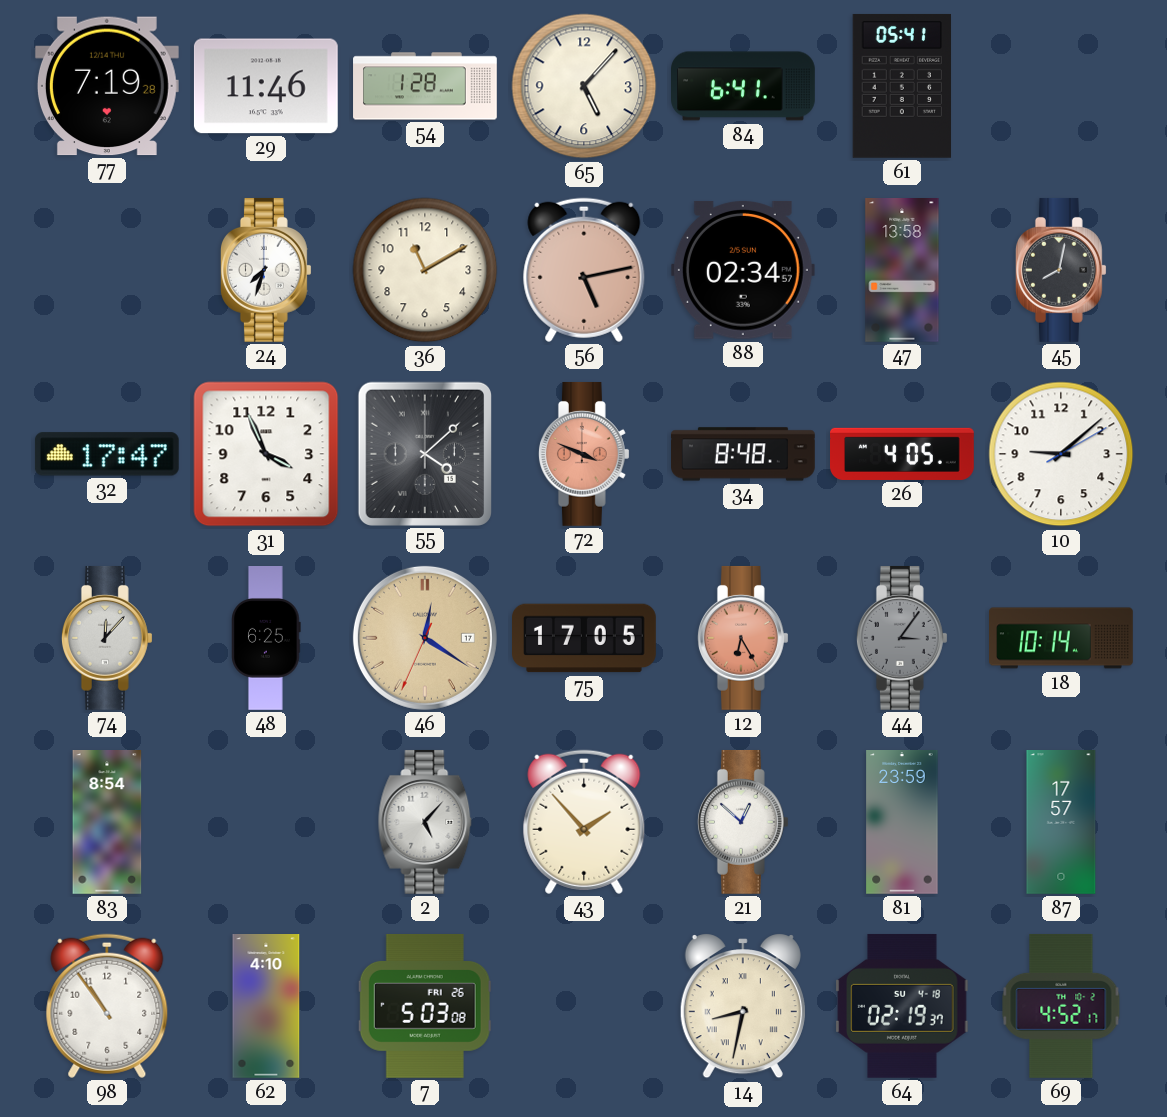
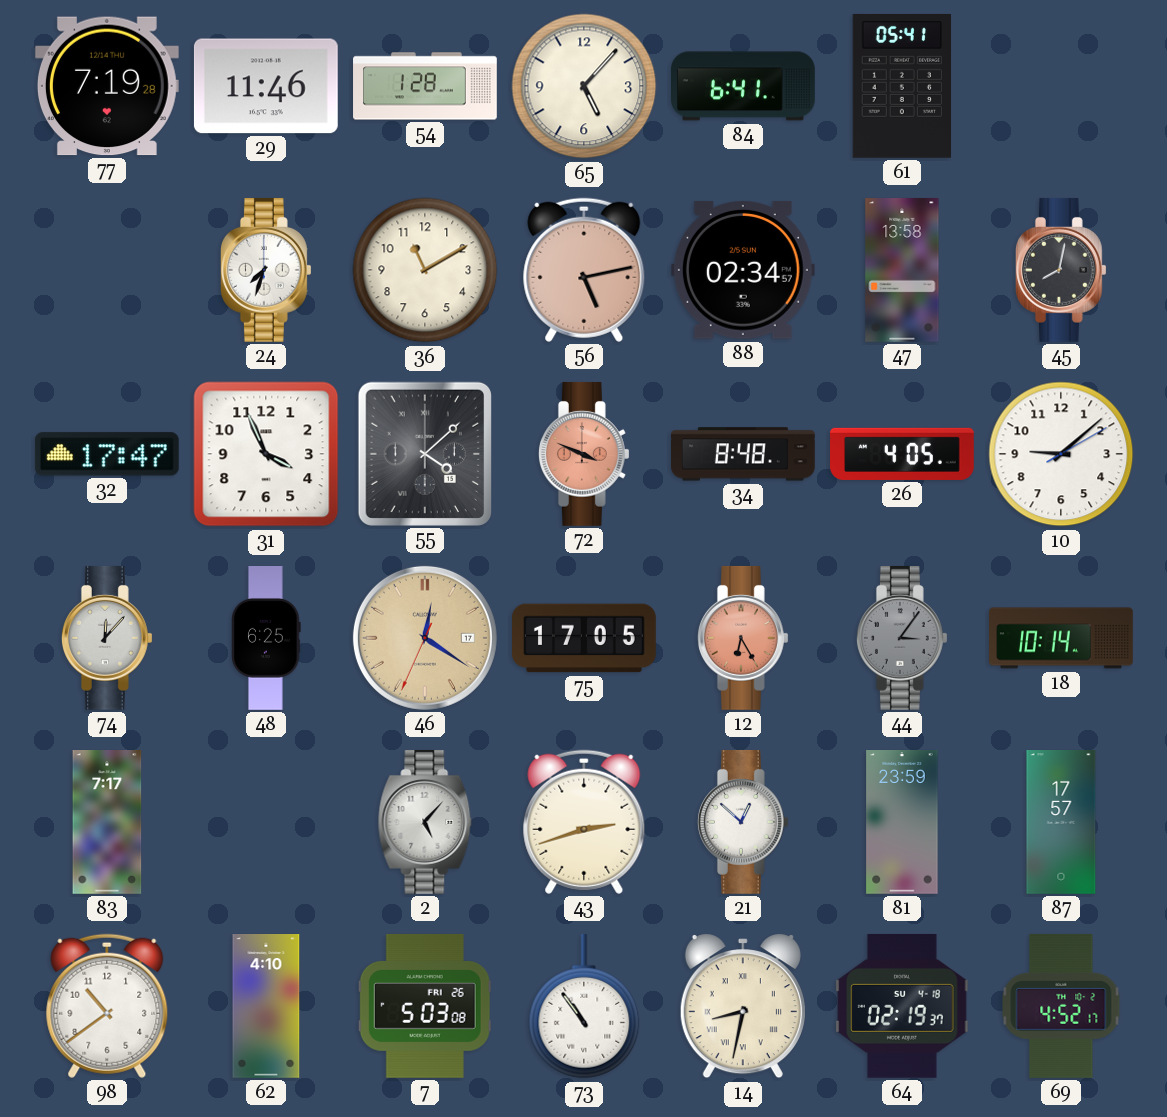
83: 8:54 -> 7:17 (107, 823)
43: 1:53 -> 2:42 (584, 822)
98: 10:54 -> 10:39 (107, 1006)
73: none -> 10:54 (584, 1006)
